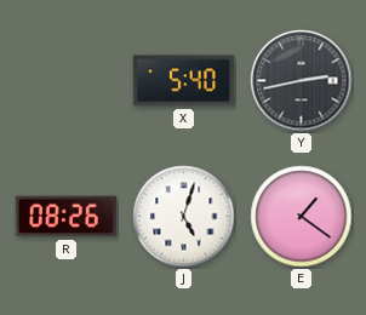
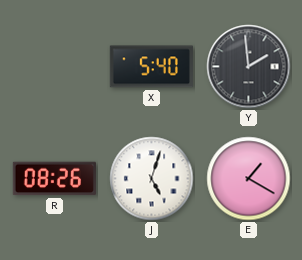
Y: 2:43 -> 1:59 (249, 67)
E: 1:21 -> 1:20 (249, 179)
